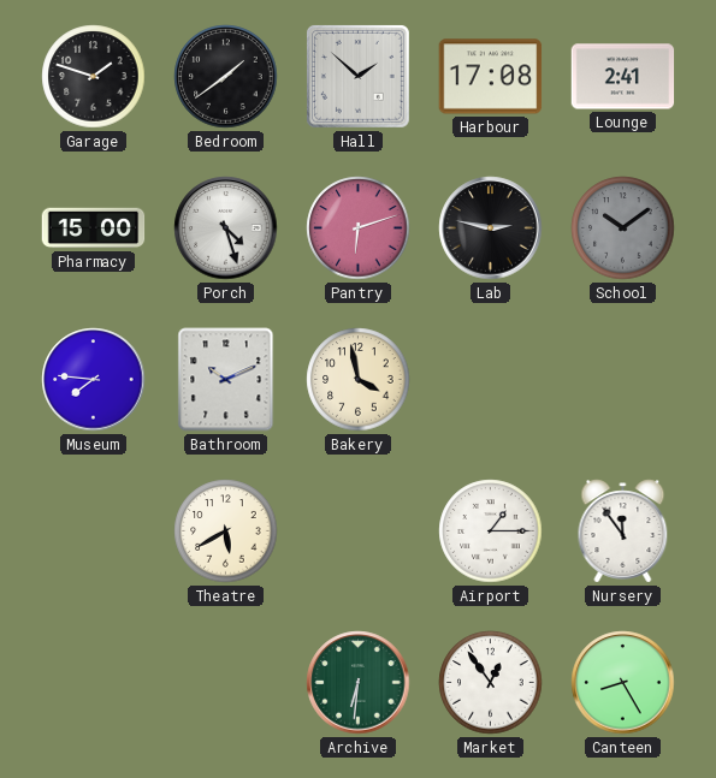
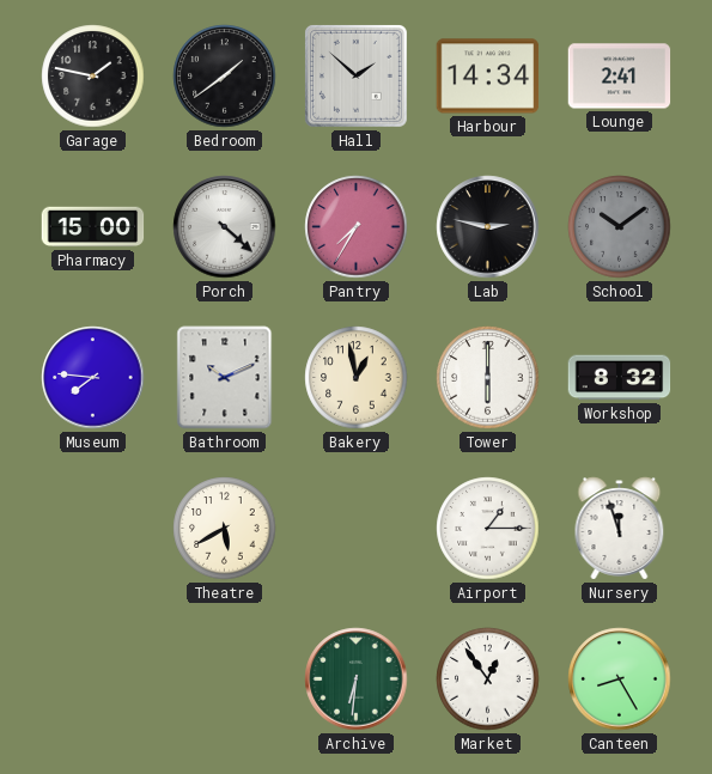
Garage: 1:48 -> 1:47 (93, 77)
Harbour: 17:08 -> 14:34 (488, 77)
Porch: 4:27 -> 4:22 (225, 227)
Pantry: 6:12 -> 7:35 (357, 227)
Bakery: 3:58 -> 12:58 (357, 378)
Tower: none -> 6:00 (488, 378)
Workshop: none -> 8:32 (620, 378)
Nursery: 11:54 -> 11:57 (620, 529)
